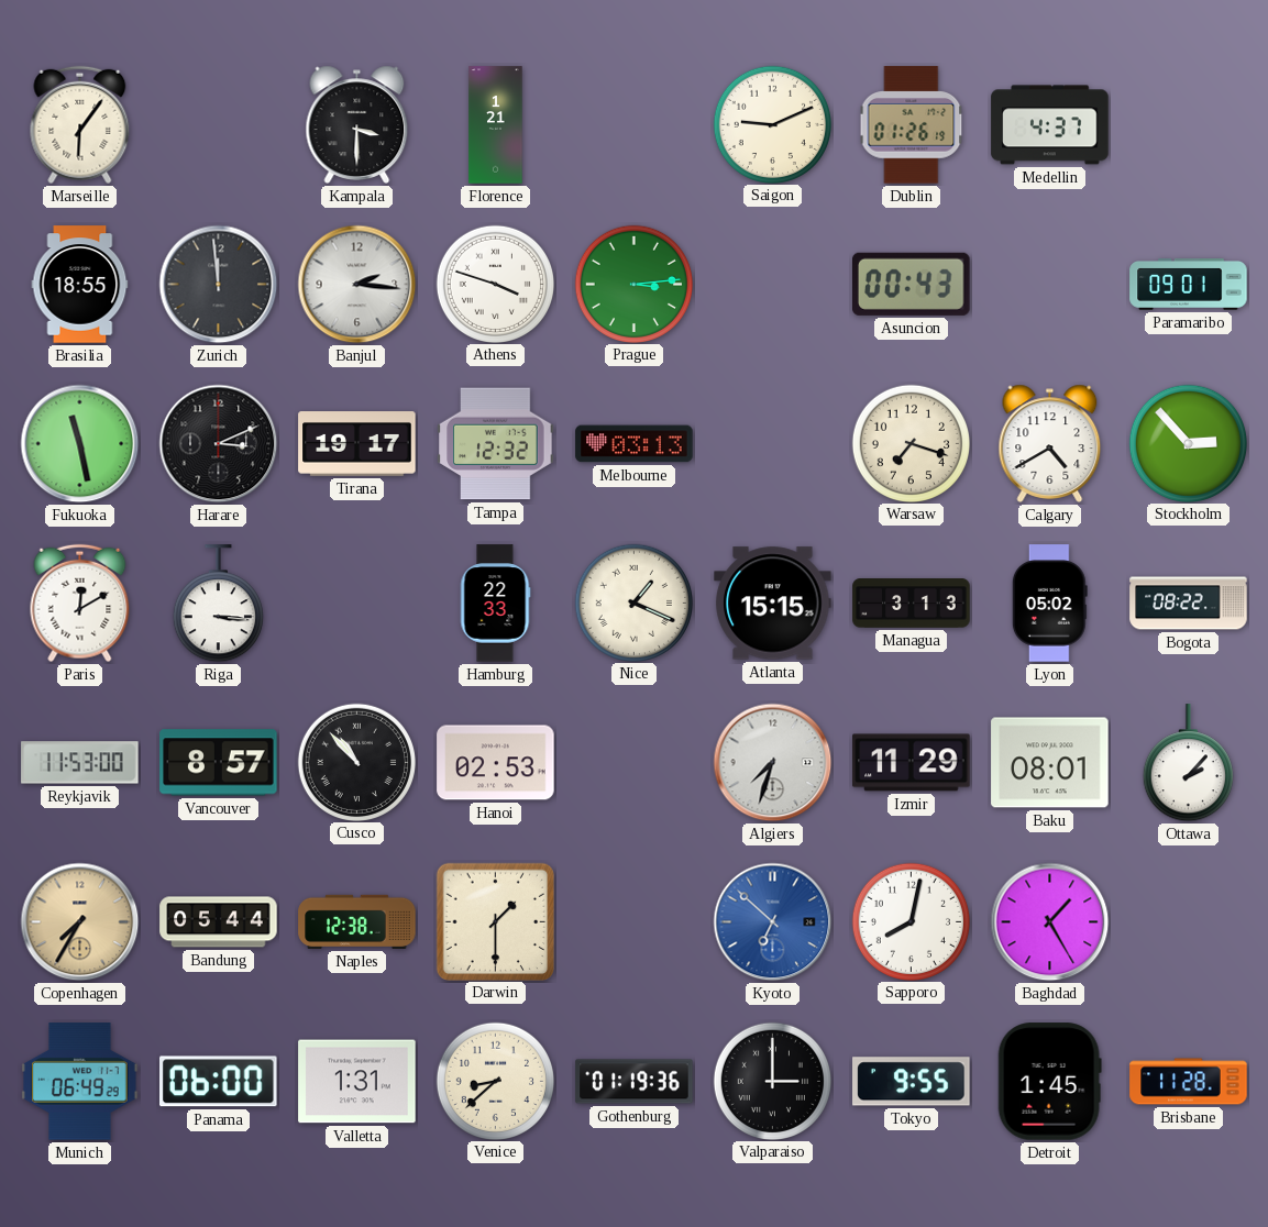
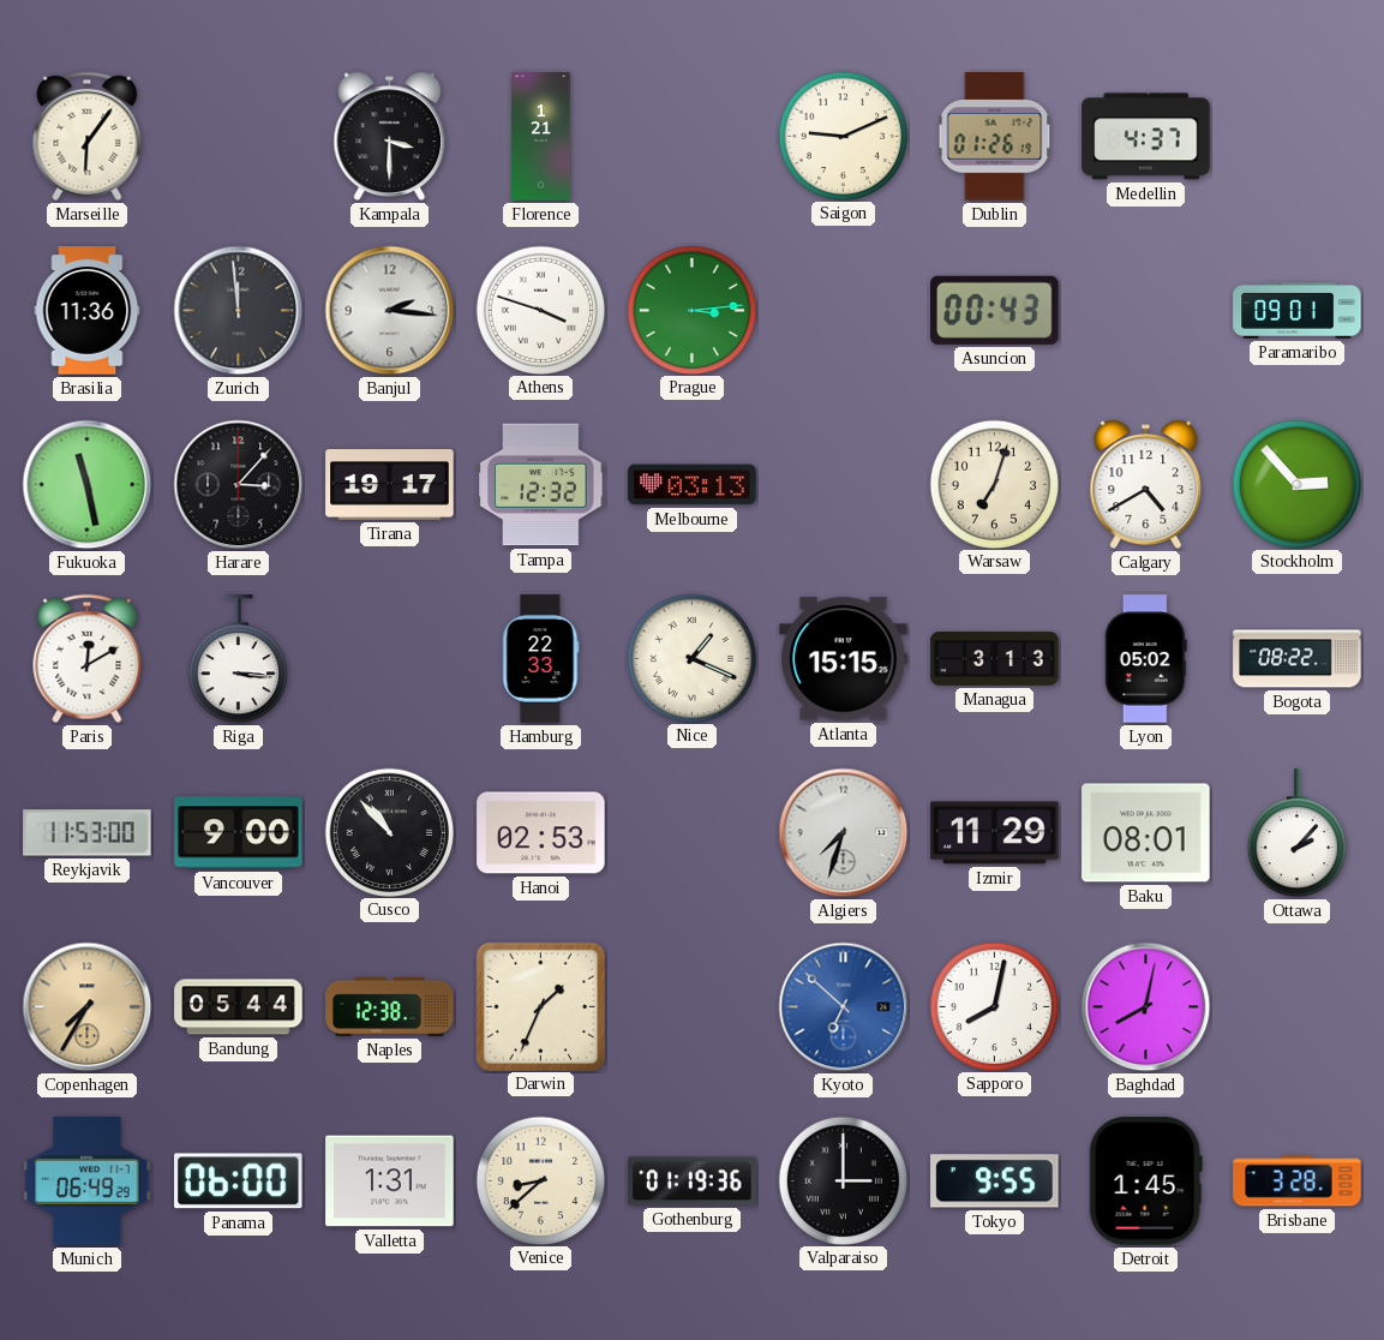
Brasilia: 18:55 -> 11:36 (88, 311)
Harare: 3:11 -> 3:07 (239, 485)
Warsaw: 7:18 -> 7:03 (994, 484)
Vancouver: 8:57 -> 9:00 (239, 833)
Darwin: 1:30 -> 1:34 (540, 1006)
Baghdad: 1:25 -> 8:02 (1146, 1007)
Brisbane: 11:28 -> 3:28 (1298, 1182)
